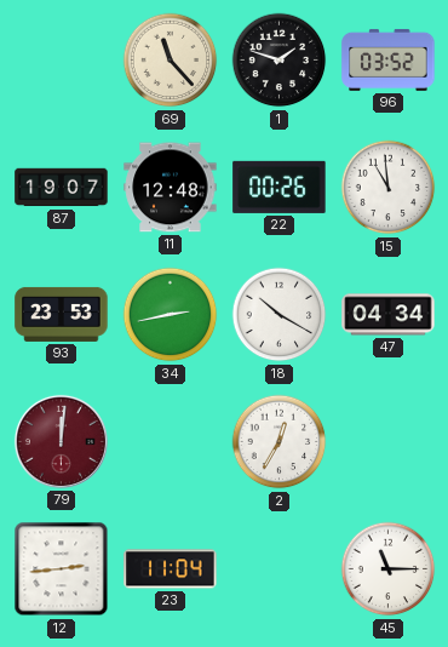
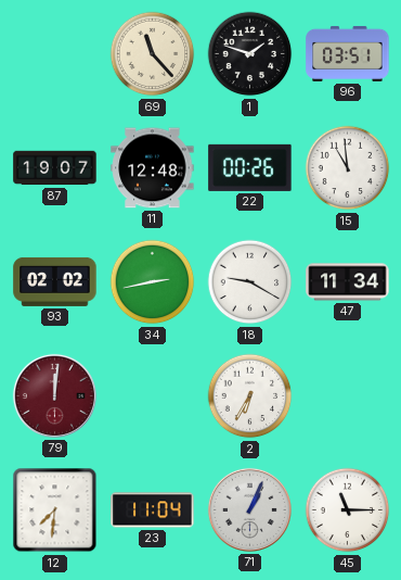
96: 03:52 -> 03:51 (348, 53)
93: 23:53 -> 02:02 (55, 281)
18: 10:20 -> 9:20 (250, 282)
47: 04:34 -> 11:34 (348, 282)
2: 12:35 -> 6:35 (250, 396)
12: 2:44 -> 7:31 (55, 510)
71: none -> 1:04 (249, 509)
